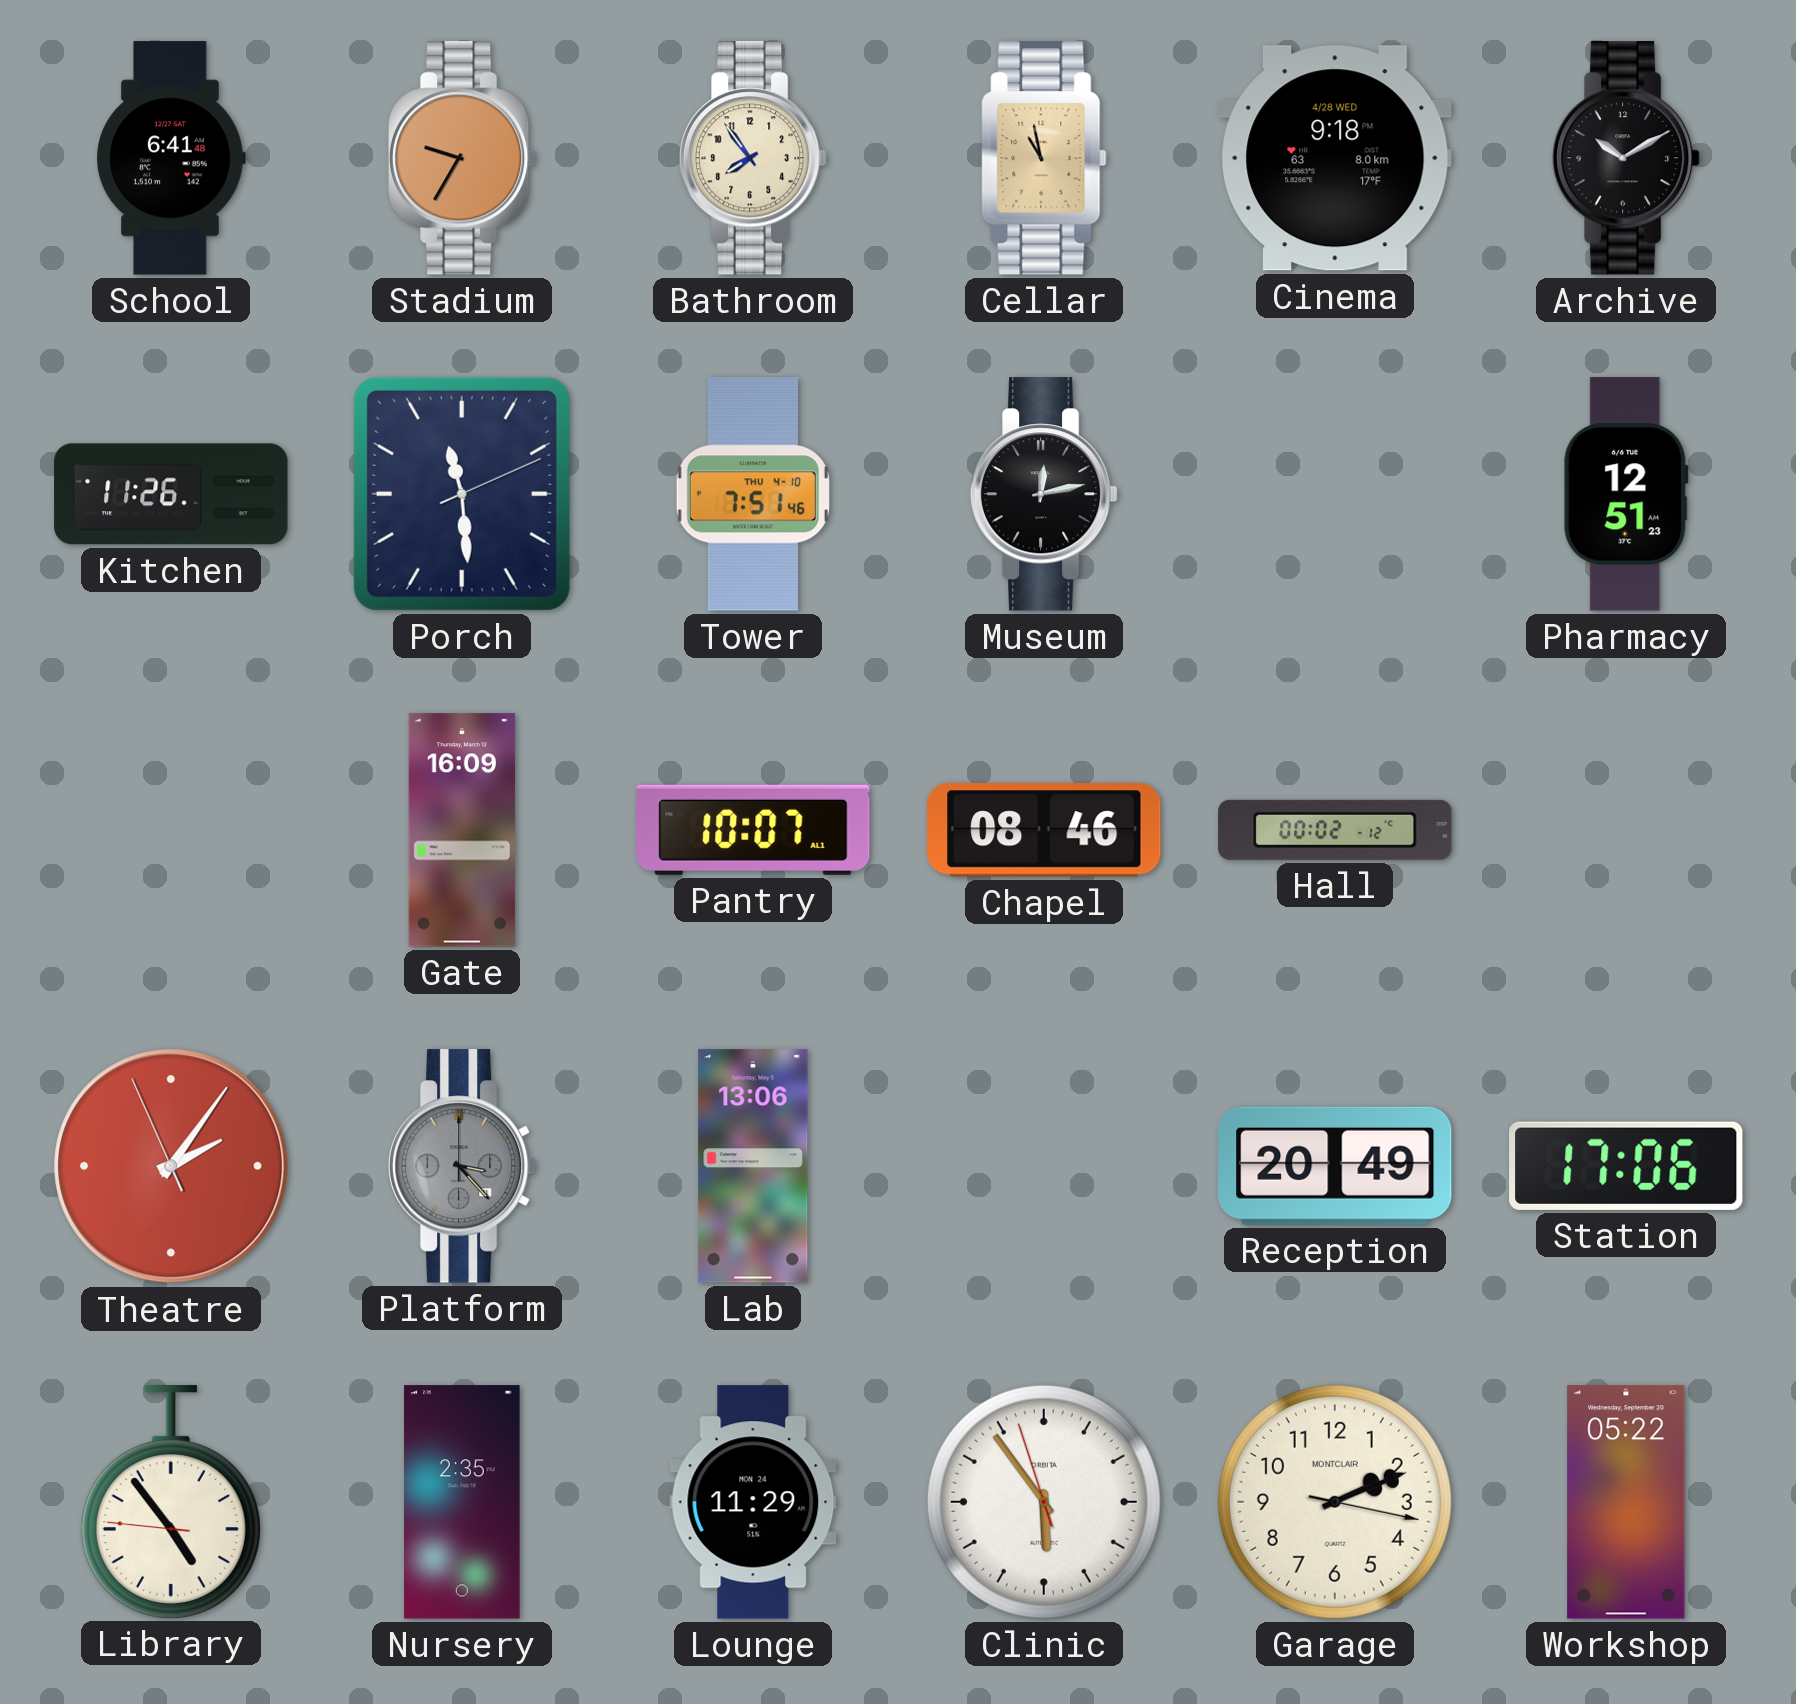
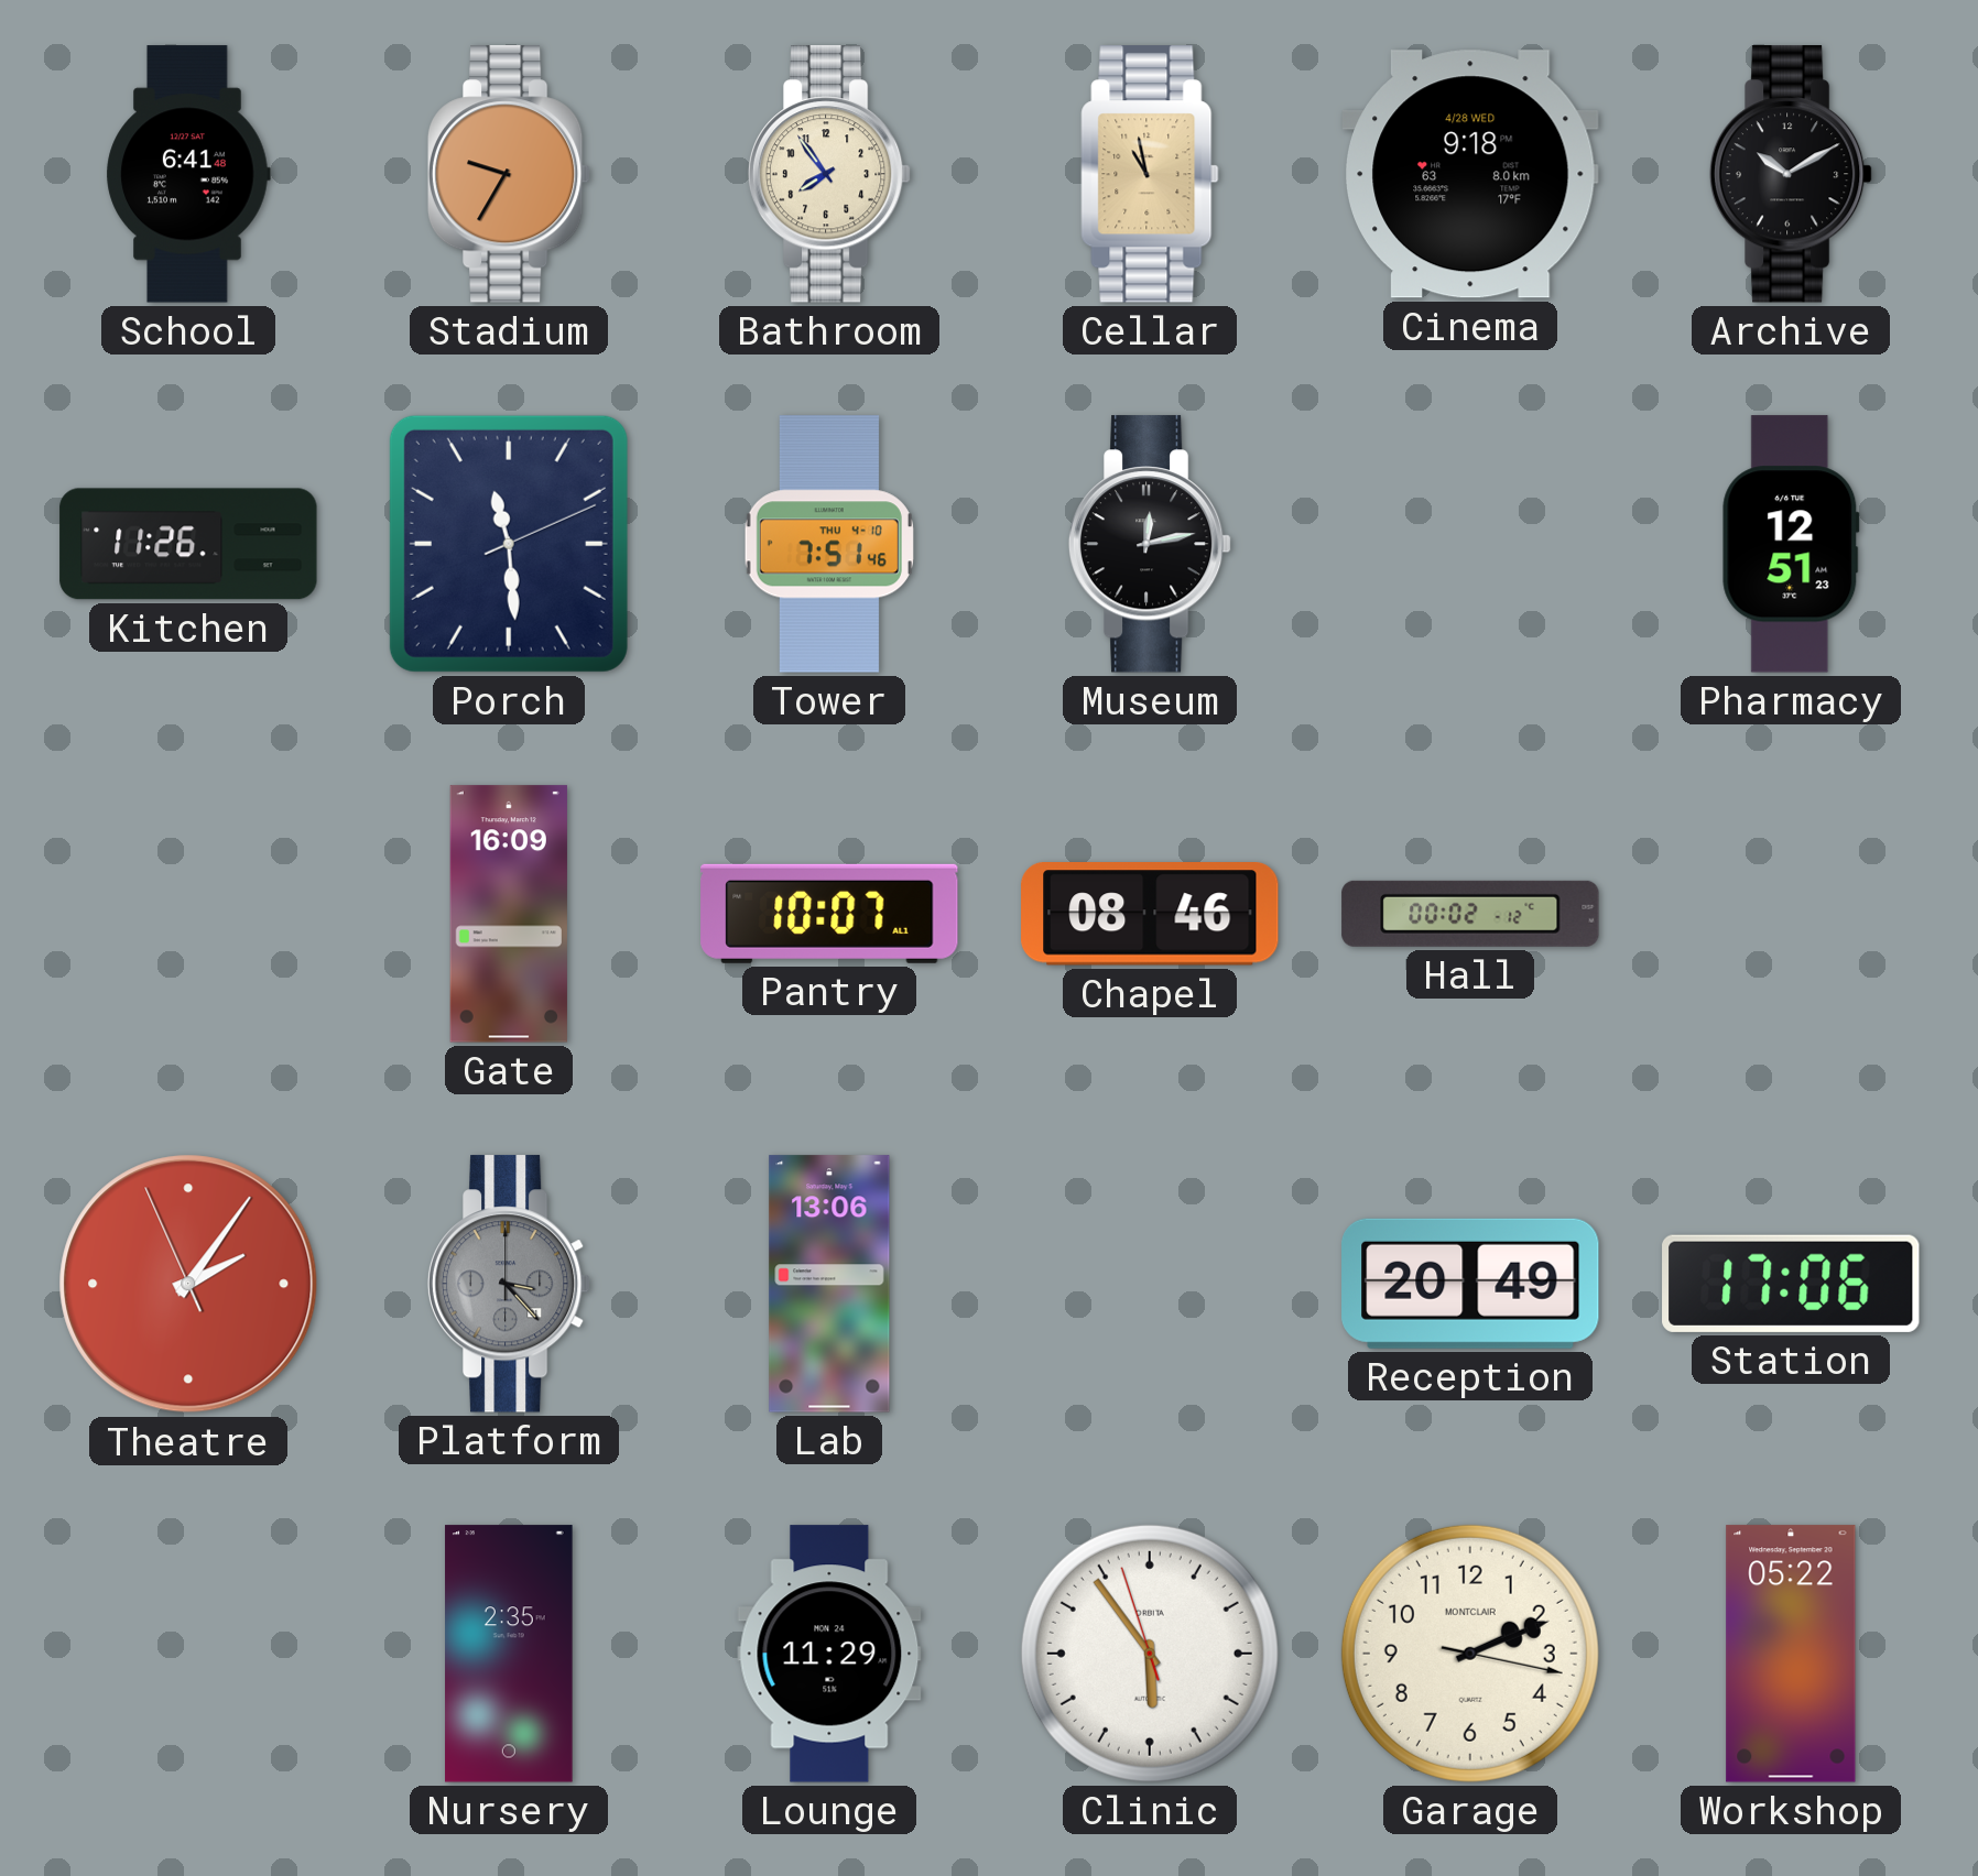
Library: 4:53 -> none (171, 1502)
